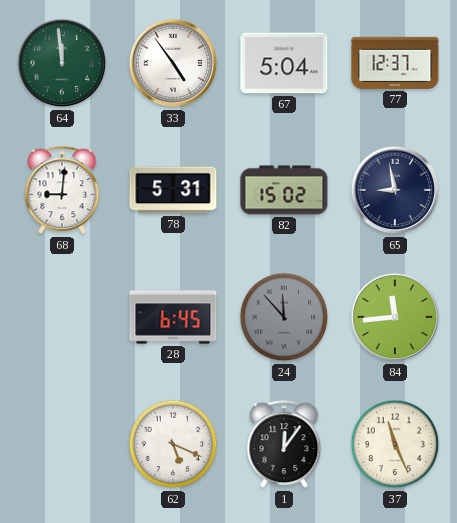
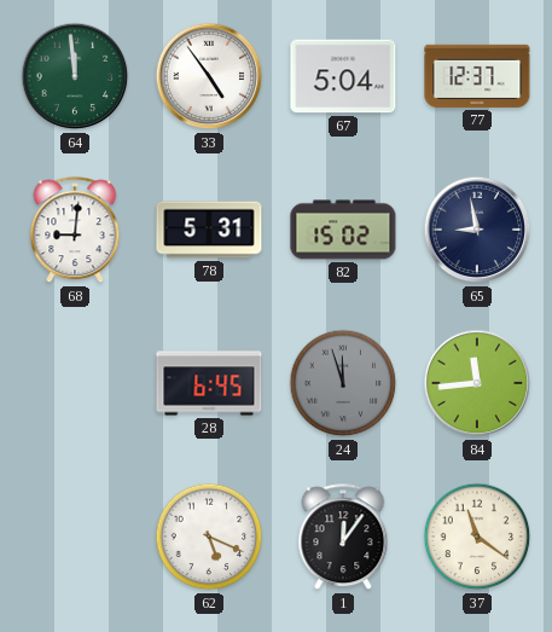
24: 11:53 -> 11:57 (343, 383)
37: 11:26 -> 11:21 (477, 537)
